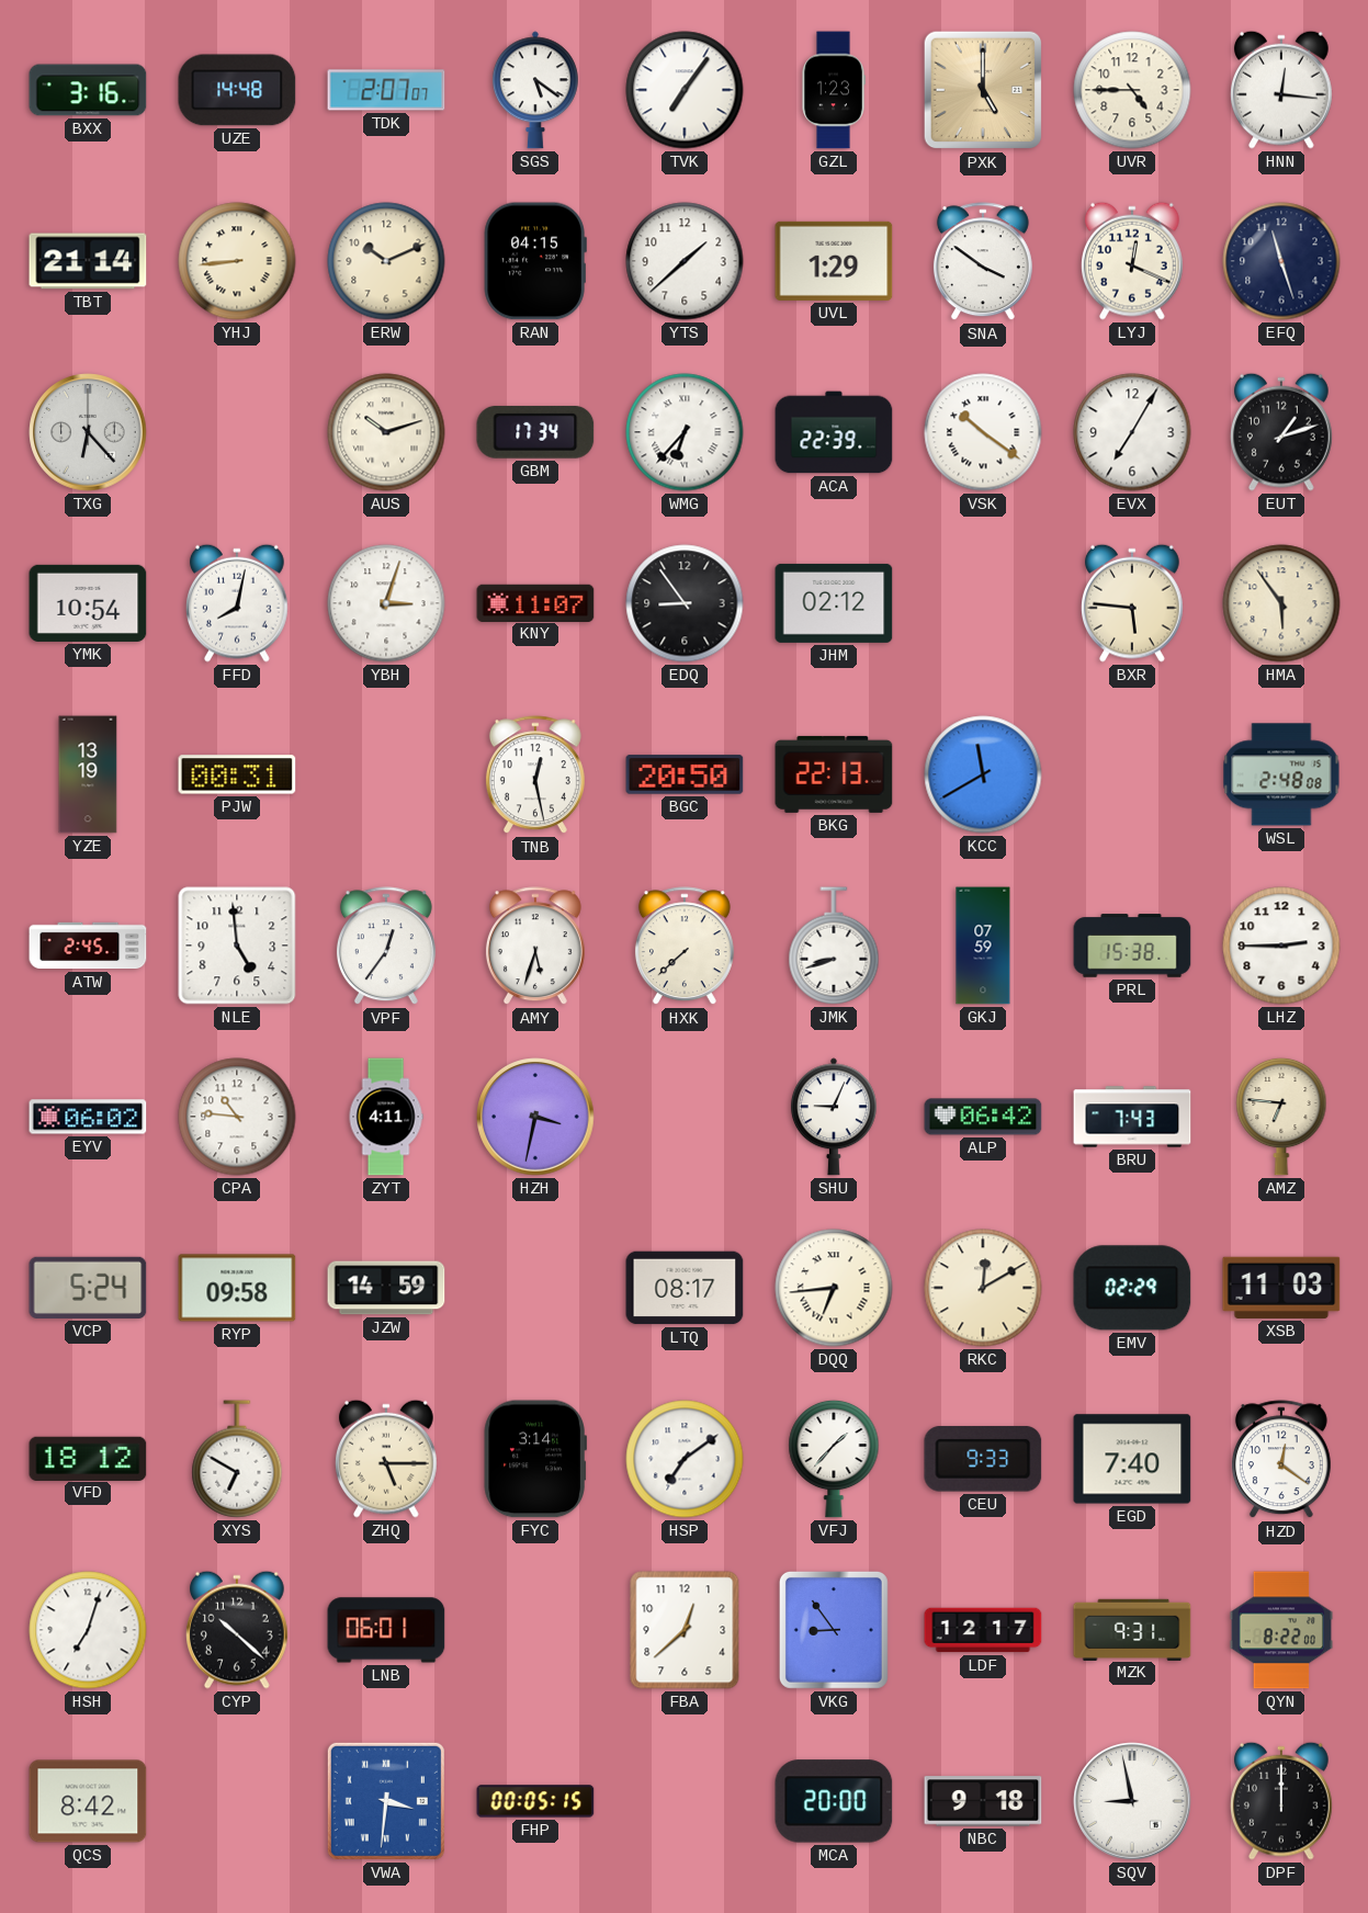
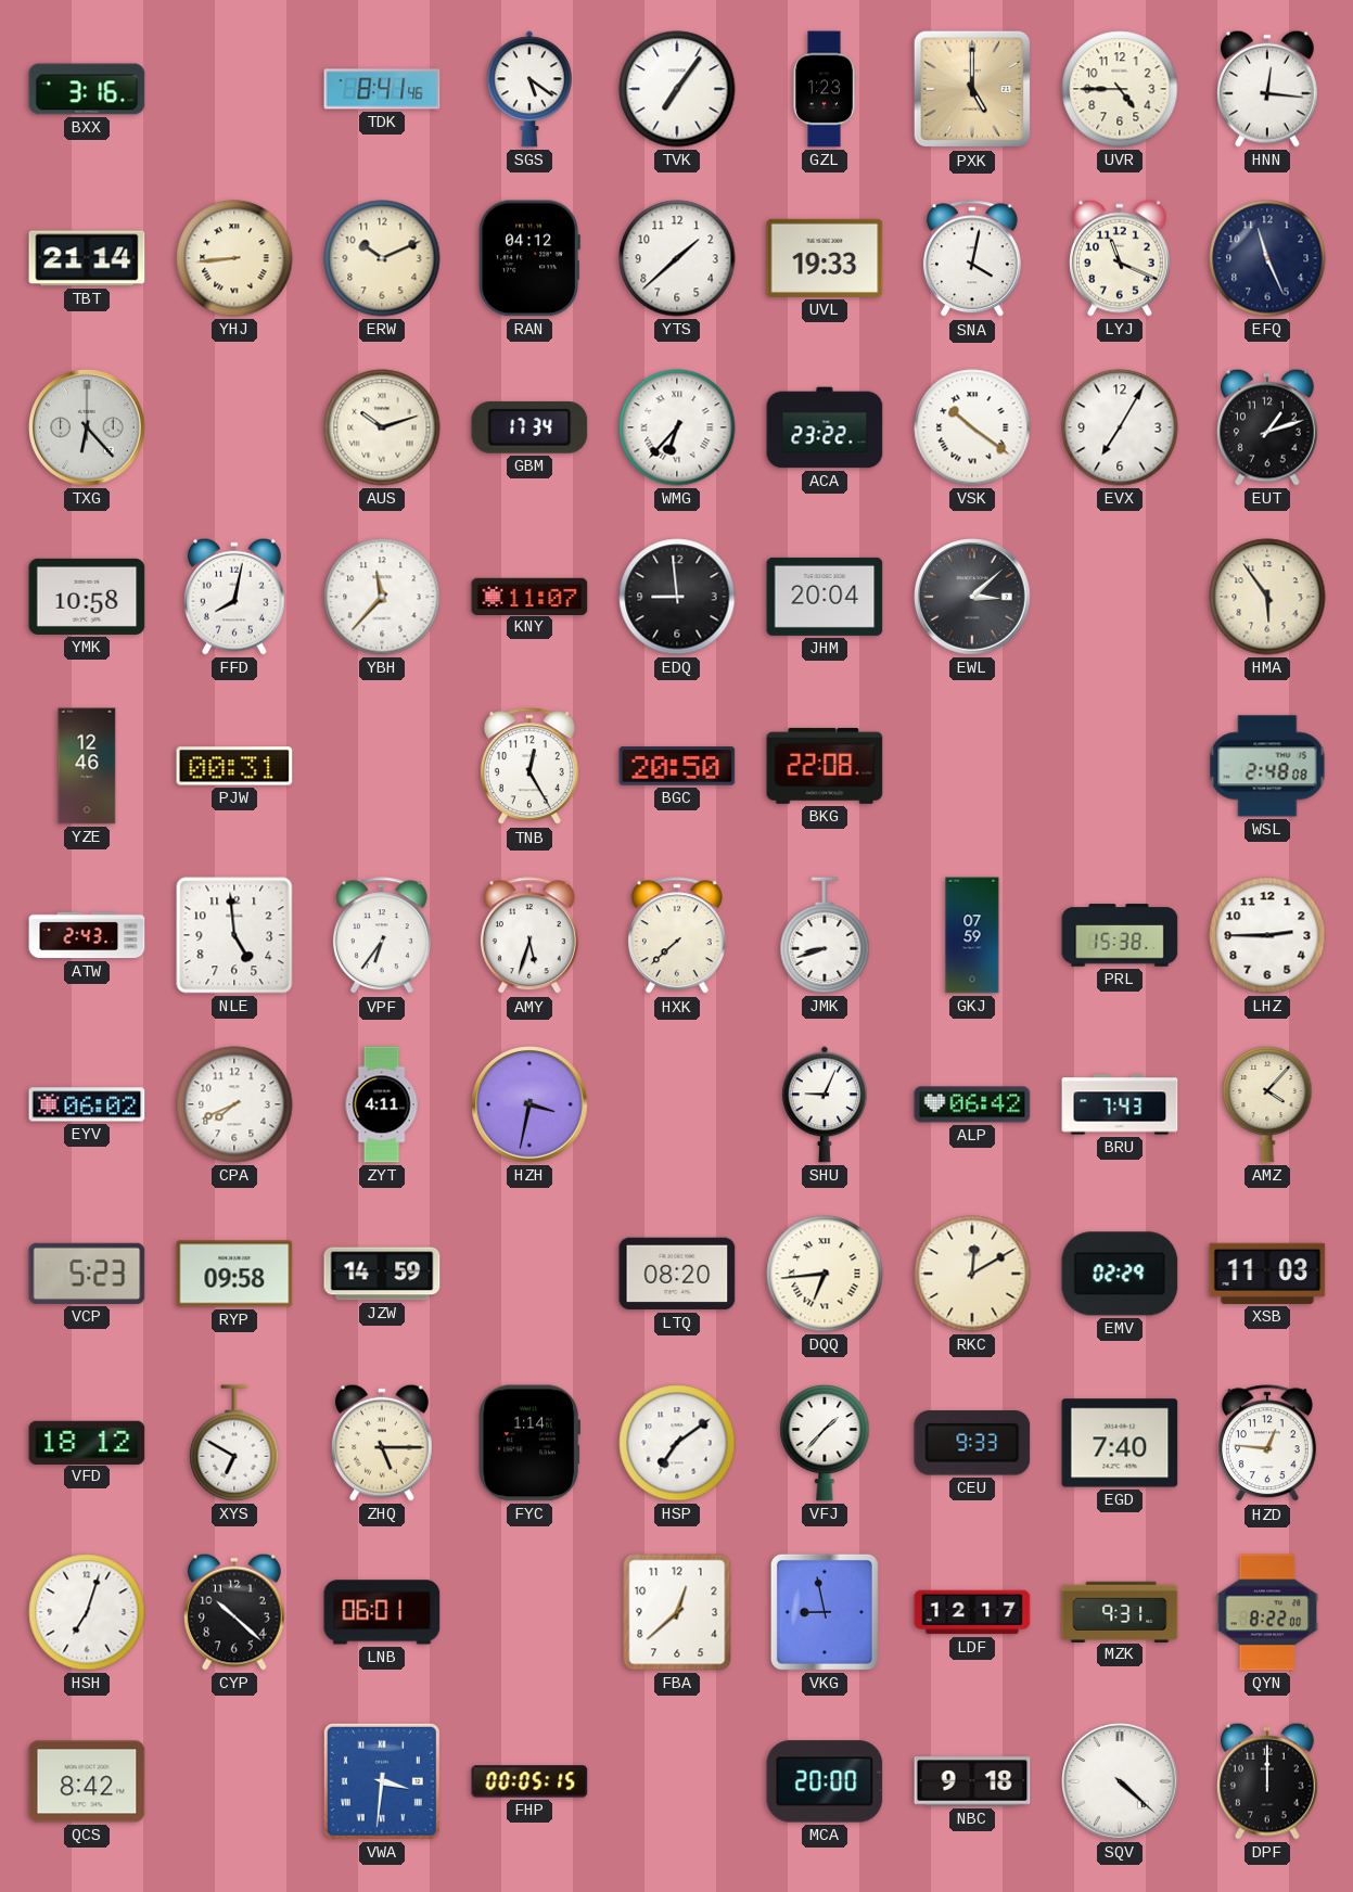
UZE: 14:48 -> none (237, 90)
TDK: 2:07 -> 8:41 (382, 89)
RAN: 04:15 -> 04:12 (529, 258)
UVL: 1:29 -> 19:33 (825, 258)
SNA: 3:51 -> 4:02 (972, 259)
LYJ: 12:19 -> 11:19 (1120, 258)
EFQ: 11:27 -> 11:26 (1267, 258)
ACA: 22:39 -> 23:22 (825, 427)
YMK: 10:54 -> 10:58 (87, 597)
YBH: 3:03 -> 11:37 (382, 597)
EDQ: 8:54 -> 8:59 (677, 597)
JHM: 02:12 -> 20:04 (825, 597)
EWL: none -> 3:08 (972, 597)
BXR: 5:46 -> none (1132, 603)
YZE: 13:19 -> 12:46 (87, 766)
TNB: 12:28 -> 12:25 (529, 767)
BKG: 22:13 -> 22:08 (825, 766)
KCC: 11:40 -> none (983, 774)
ATW: 2:45 -> 2:43 (87, 935)
VPF: 12:36 -> 6:36 (382, 936)
CPA: 10:46 -> 7:41 (234, 1104)
AMZ: 6:46 -> 4:07 (1267, 1104)
VCP: 5:24 -> 5:23 (87, 1274)
LTQ: 08:17 -> 08:20 (677, 1274)
FYC: 3:14 -> 1:14 (529, 1443)
HZD: 12:21 -> 12:46 (1267, 1444)
VKG: 8:54 -> 8:58 (825, 1612)
SQV: 8:58 -> 4:22 (1120, 1781)
